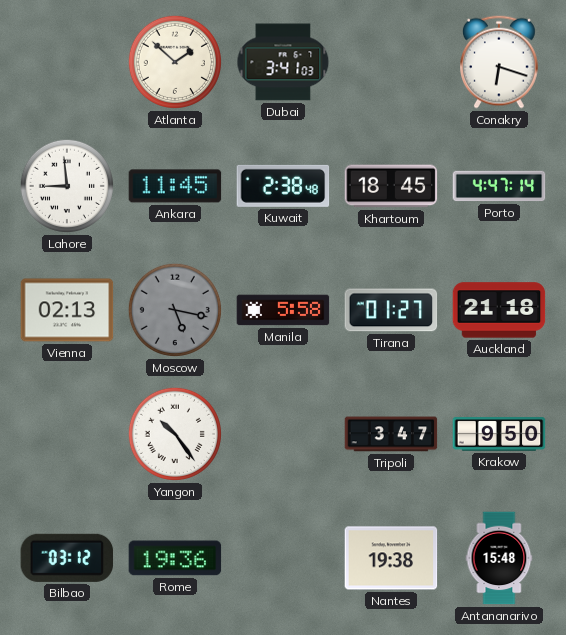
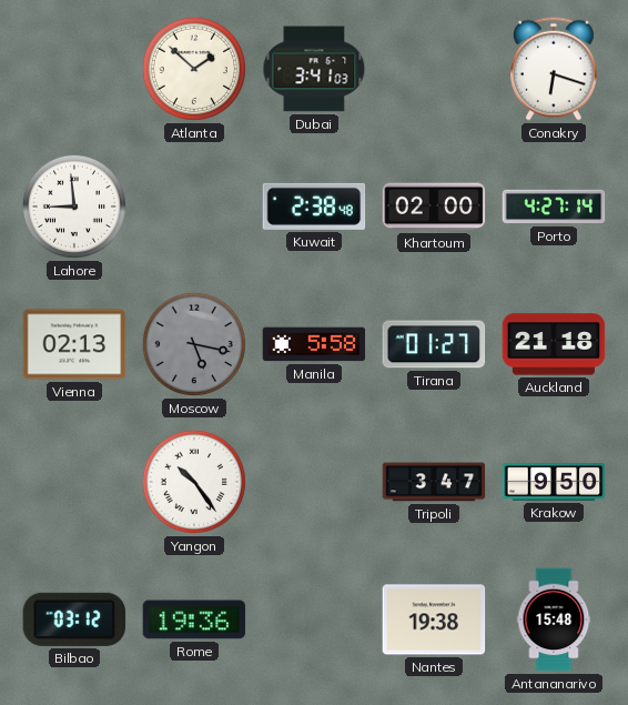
Ankara: 11:45 -> none (175, 186)
Khartoum: 18:45 -> 02:00 (434, 207)
Porto: 4:47 -> 4:27 (554, 207)
